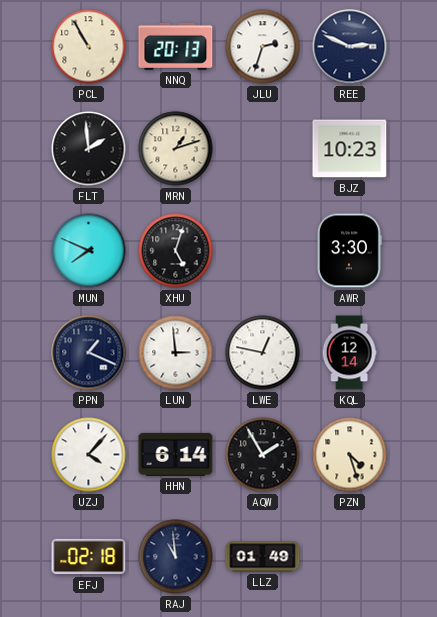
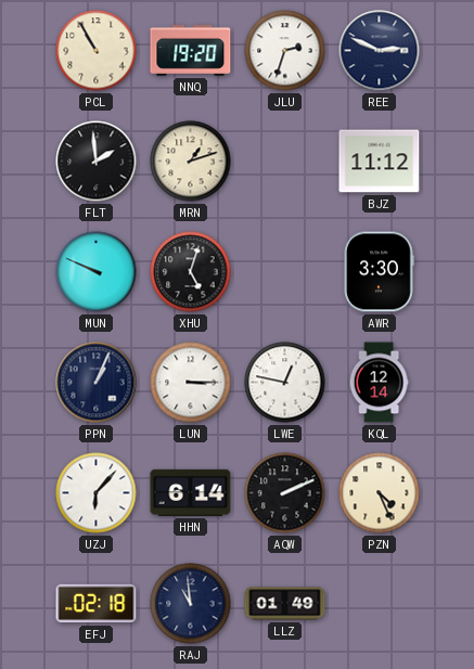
NNQ: 20:13 -> 19:20 (191, 50)
BJZ: 10:23 -> 11:12 (380, 162)
MUN: 7:49 -> 9:49 (97, 272)
PPN: 1:19 -> 1:04 (97, 383)
LUN: 2:59 -> 3:15 (191, 383)
UZJ: 4:07 -> 6:07 (97, 493)
AQW: 1:55 -> 2:11 (285, 493)
PZN: 4:27 -> 4:26 (380, 493)
